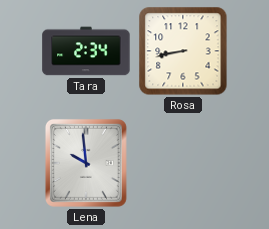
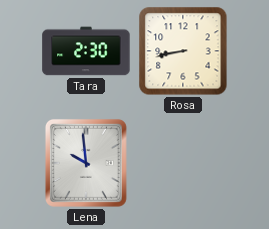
Tara: 2:34 -> 2:30 (86, 51)
